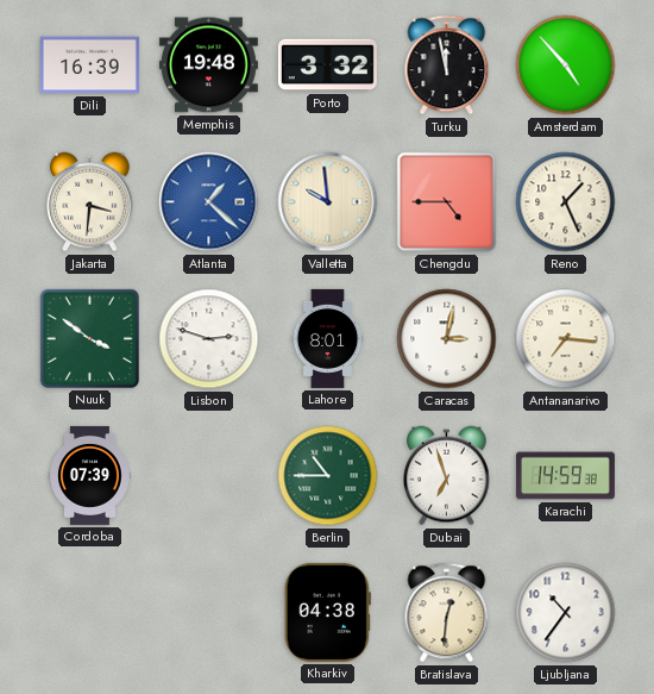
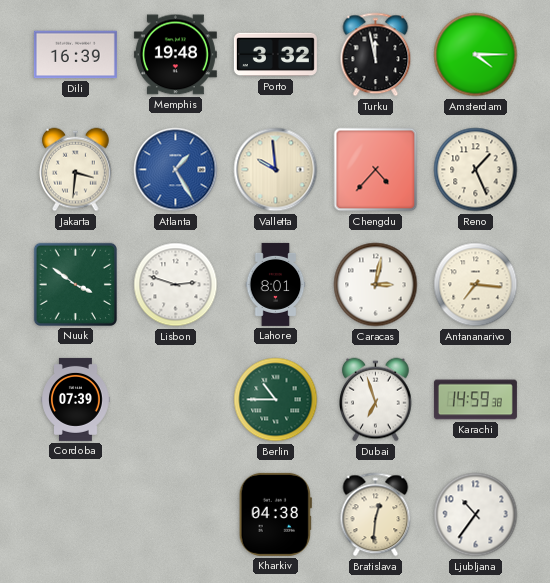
Amsterdam: 4:53 -> 4:15 (476, 55)
Atlanta: 1:22 -> 1:25 (176, 170)
Chengdu: 4:45 -> 4:37 (376, 170)
